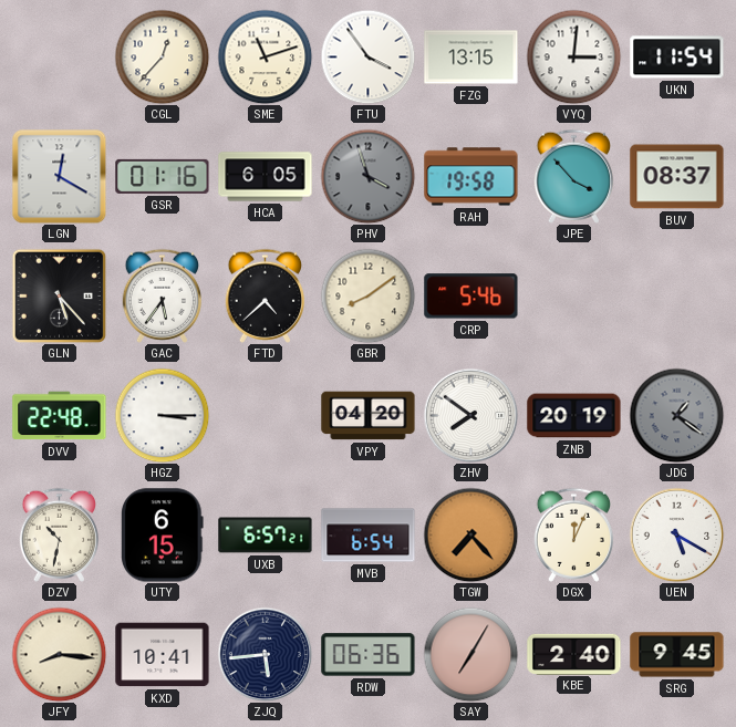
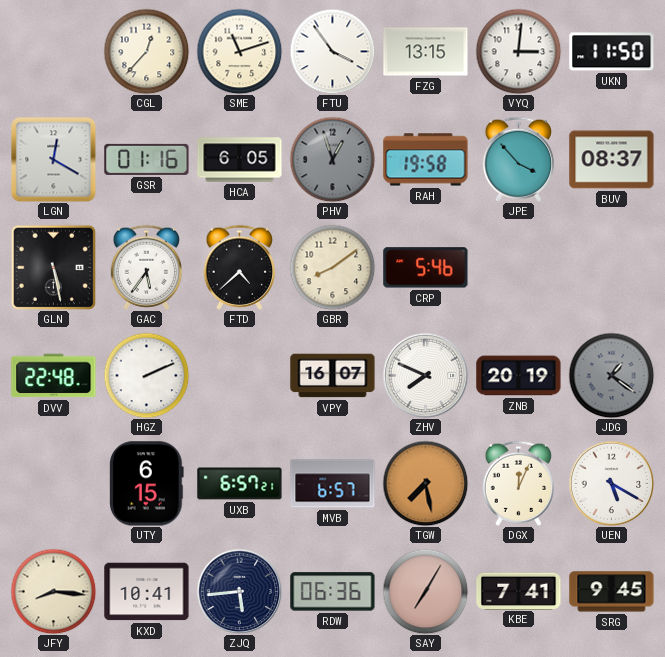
UKN: 11:54 -> 11:50 (612, 52)
PHV: 3:57 -> 12:57 (332, 159)
GLN: 5:23 -> 5:28 (53, 267)
HGZ: 3:15 -> 2:11 (146, 375)
VPY: 04:20 -> 16:07 (333, 376)
ZHV: 7:51 -> 7:49 (425, 375)
DZV: 10:32 -> none (59, 534)
MVB: 6:54 -> 6:57 (333, 484)
TGW: 7:23 -> 7:28 (425, 483)
KBE: 2:40 -> 7:41 (519, 591)
